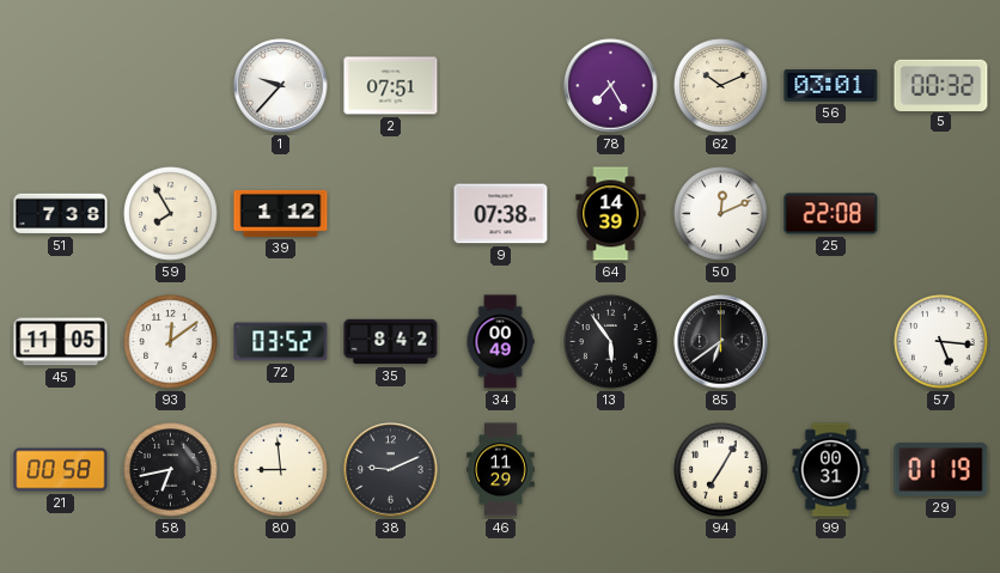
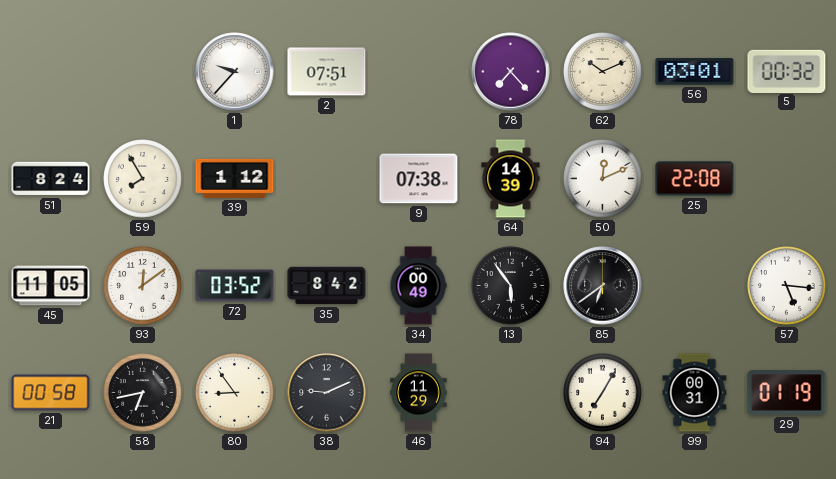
78: 7:25 -> 7:23 (511, 72)
51: 7:38 -> 8:24 (51, 179)
80: 8:59 -> 8:54 (235, 393)
